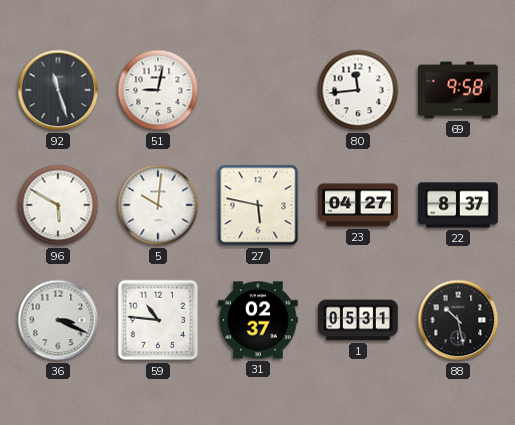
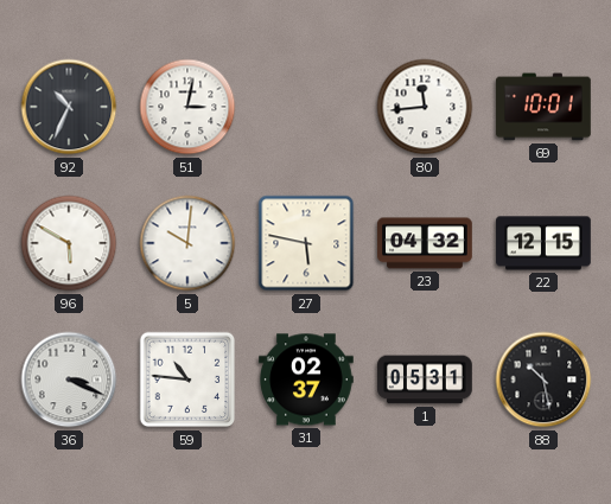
92: 11:27 -> 10:34 (69, 107)
51: 9:02 -> 3:02 (187, 107)
69: 9:58 -> 10:01 (543, 107)
23: 04:27 -> 04:32 (425, 243)
22: 8:37 -> 12:15 (543, 243)
